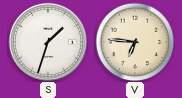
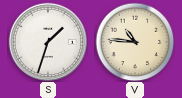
V: 6:46 -> 10:46 (135, 42)
